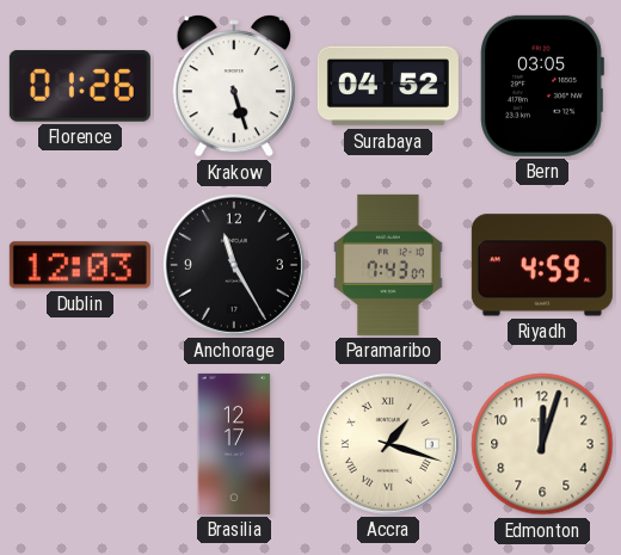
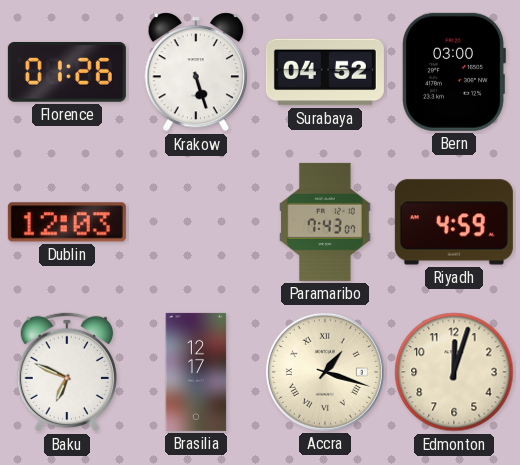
Bern: 03:05 -> 03:00 (454, 72)
Anchorage: 11:25 -> none (234, 265)
Baku: none -> 6:49 (67, 372)
